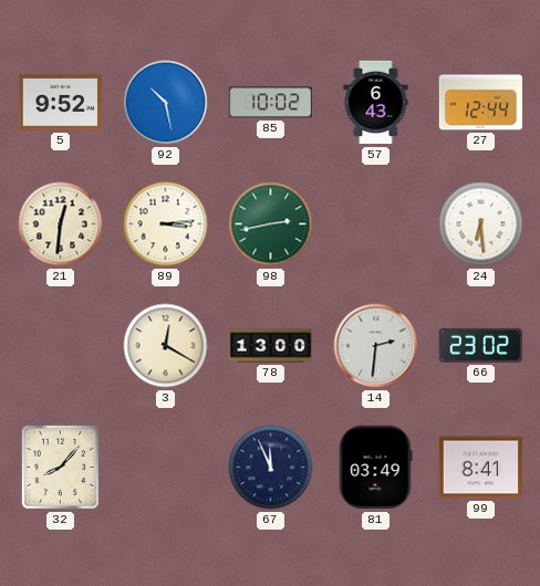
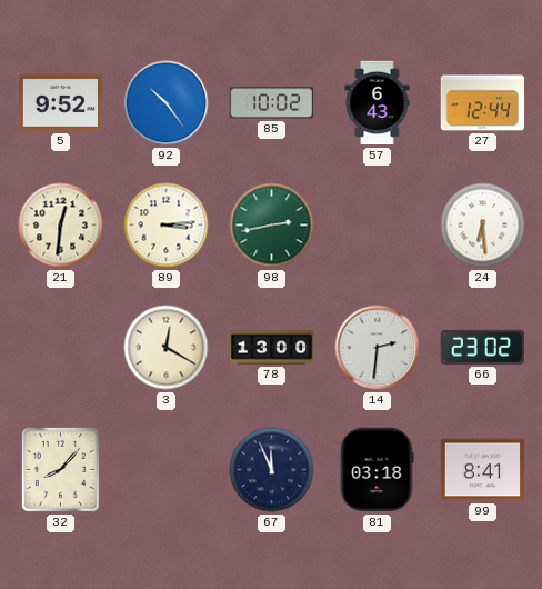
92: 10:28 -> 10:24 (167, 103)
81: 03:49 -> 03:18 (377, 470)
